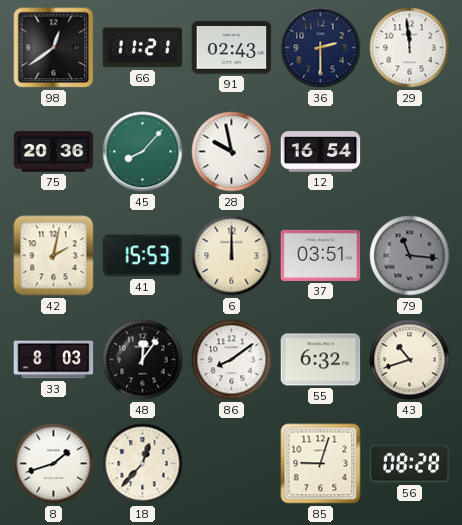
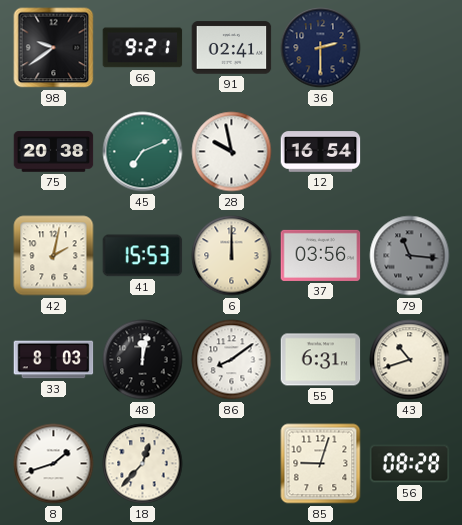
98: 12:39 -> 9:39 (54, 48)
66: 11:21 -> 9:21 (143, 48)
91: 02:43 -> 02:41 (232, 48)
29: 11:59 -> none (410, 48)
75: 20:36 -> 20:38 (54, 152)
45: 8:07 -> 7:11 (143, 152)
37: 03:51 -> 03:56 (321, 255)
48: 12:06 -> 12:02 (143, 360)
55: 6:32 -> 6:31 (321, 360)
